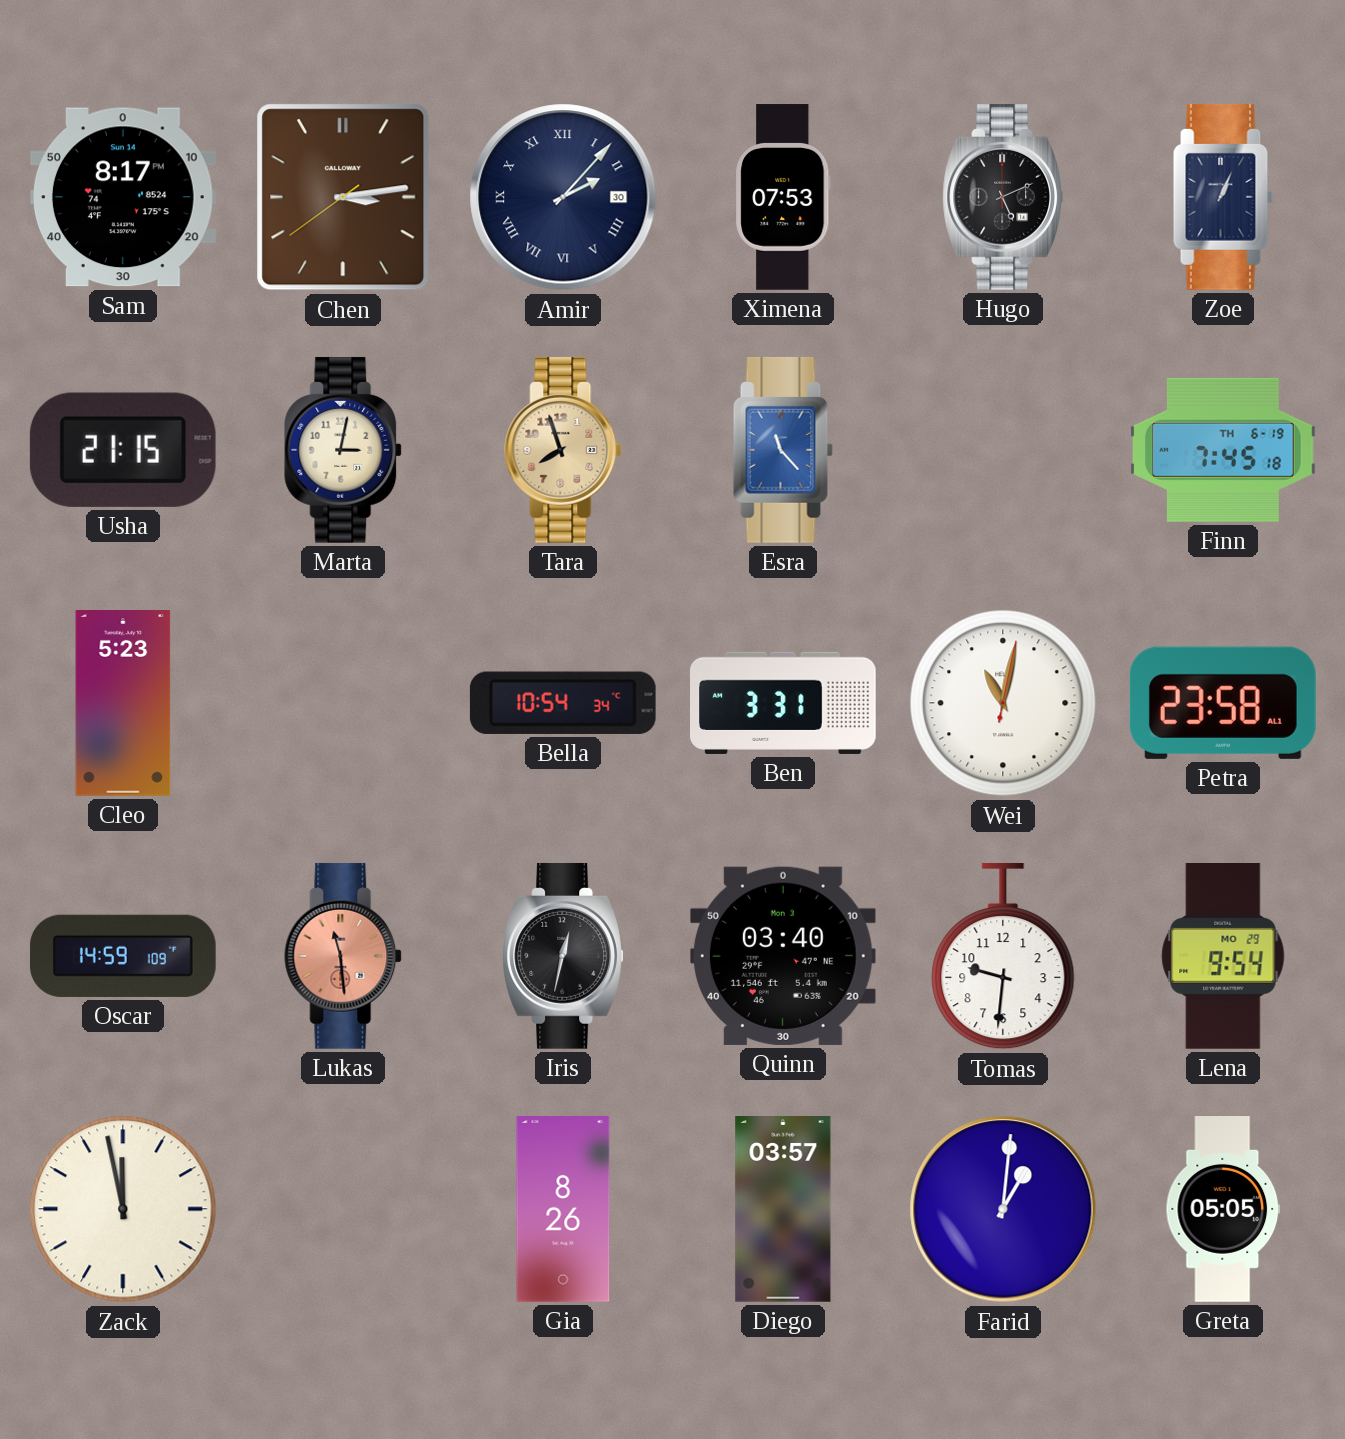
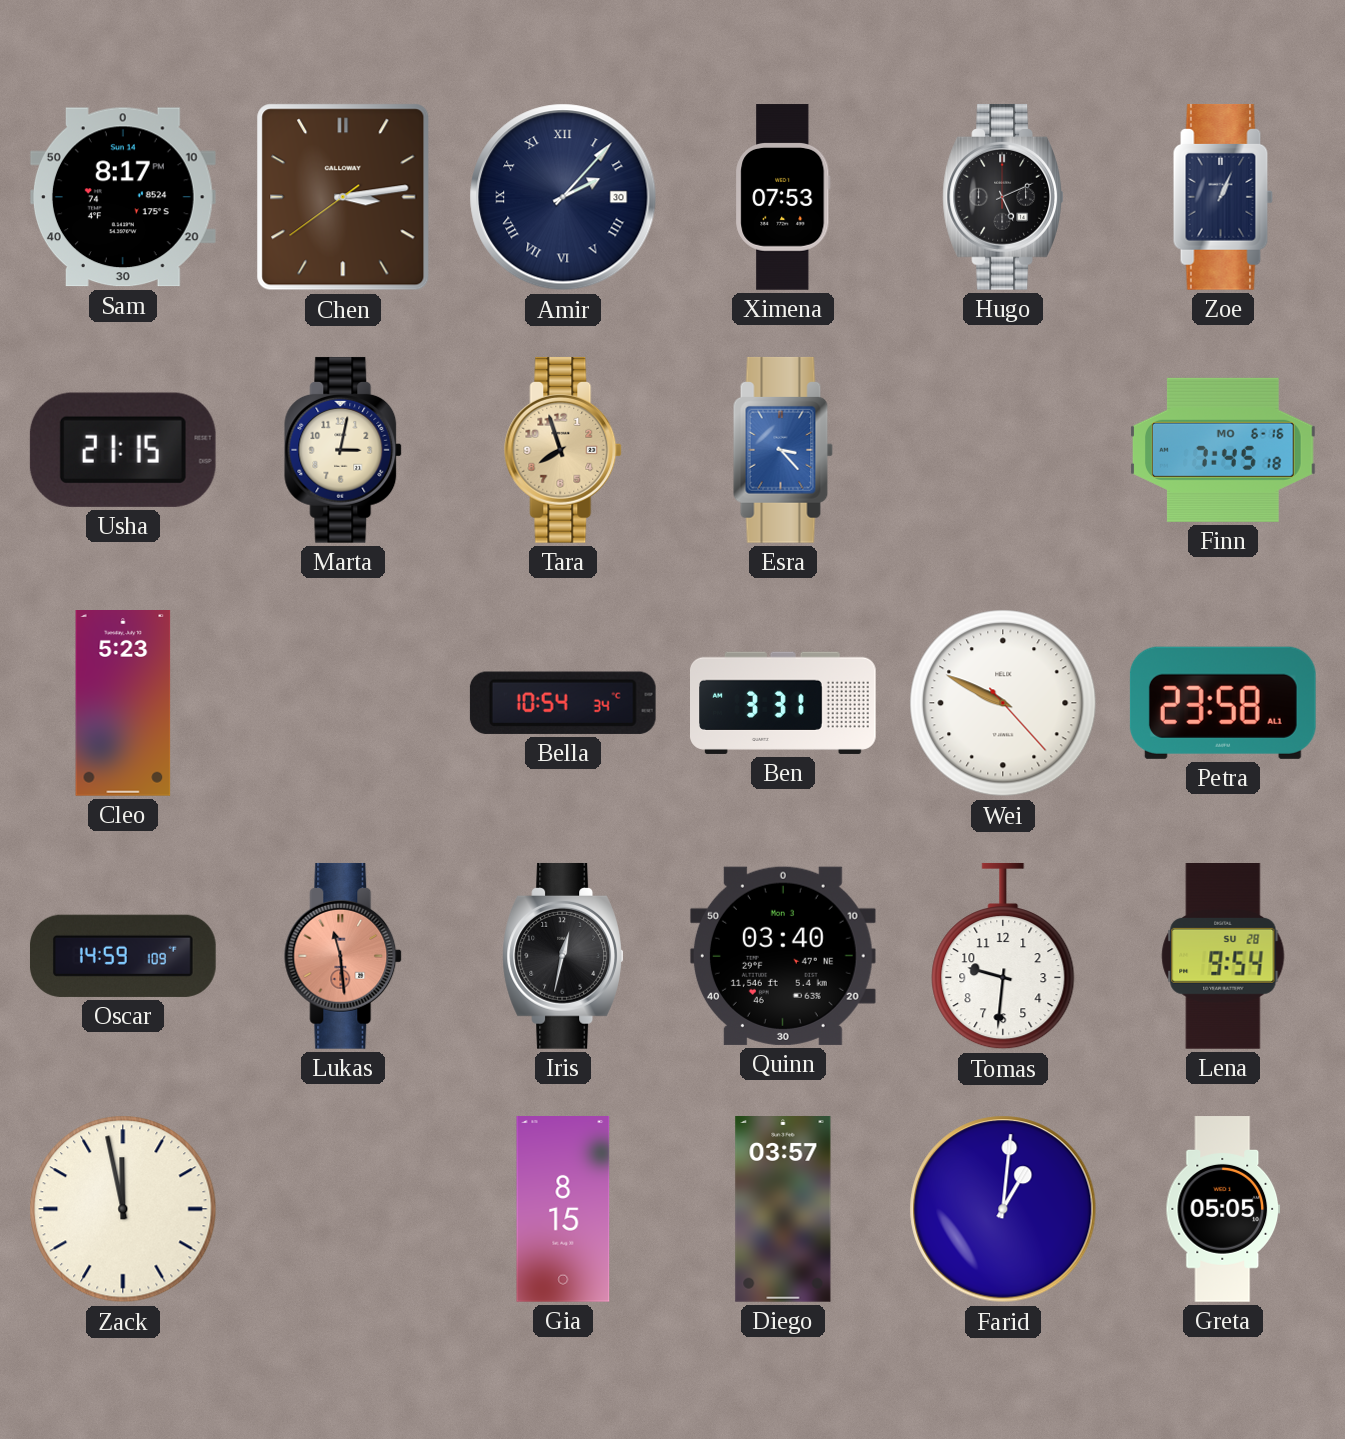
Esra: 11:23 -> 3:23 (783, 450)
Finn date: TH 6-19 -> MO 6-16 (1224, 450)
Wei: 11:02 -> 9:49 (1003, 703)
Lena date: MO 29 -> SU 28 (1223, 957)
Gia: 8:26 -> 8:15 (563, 1210)
